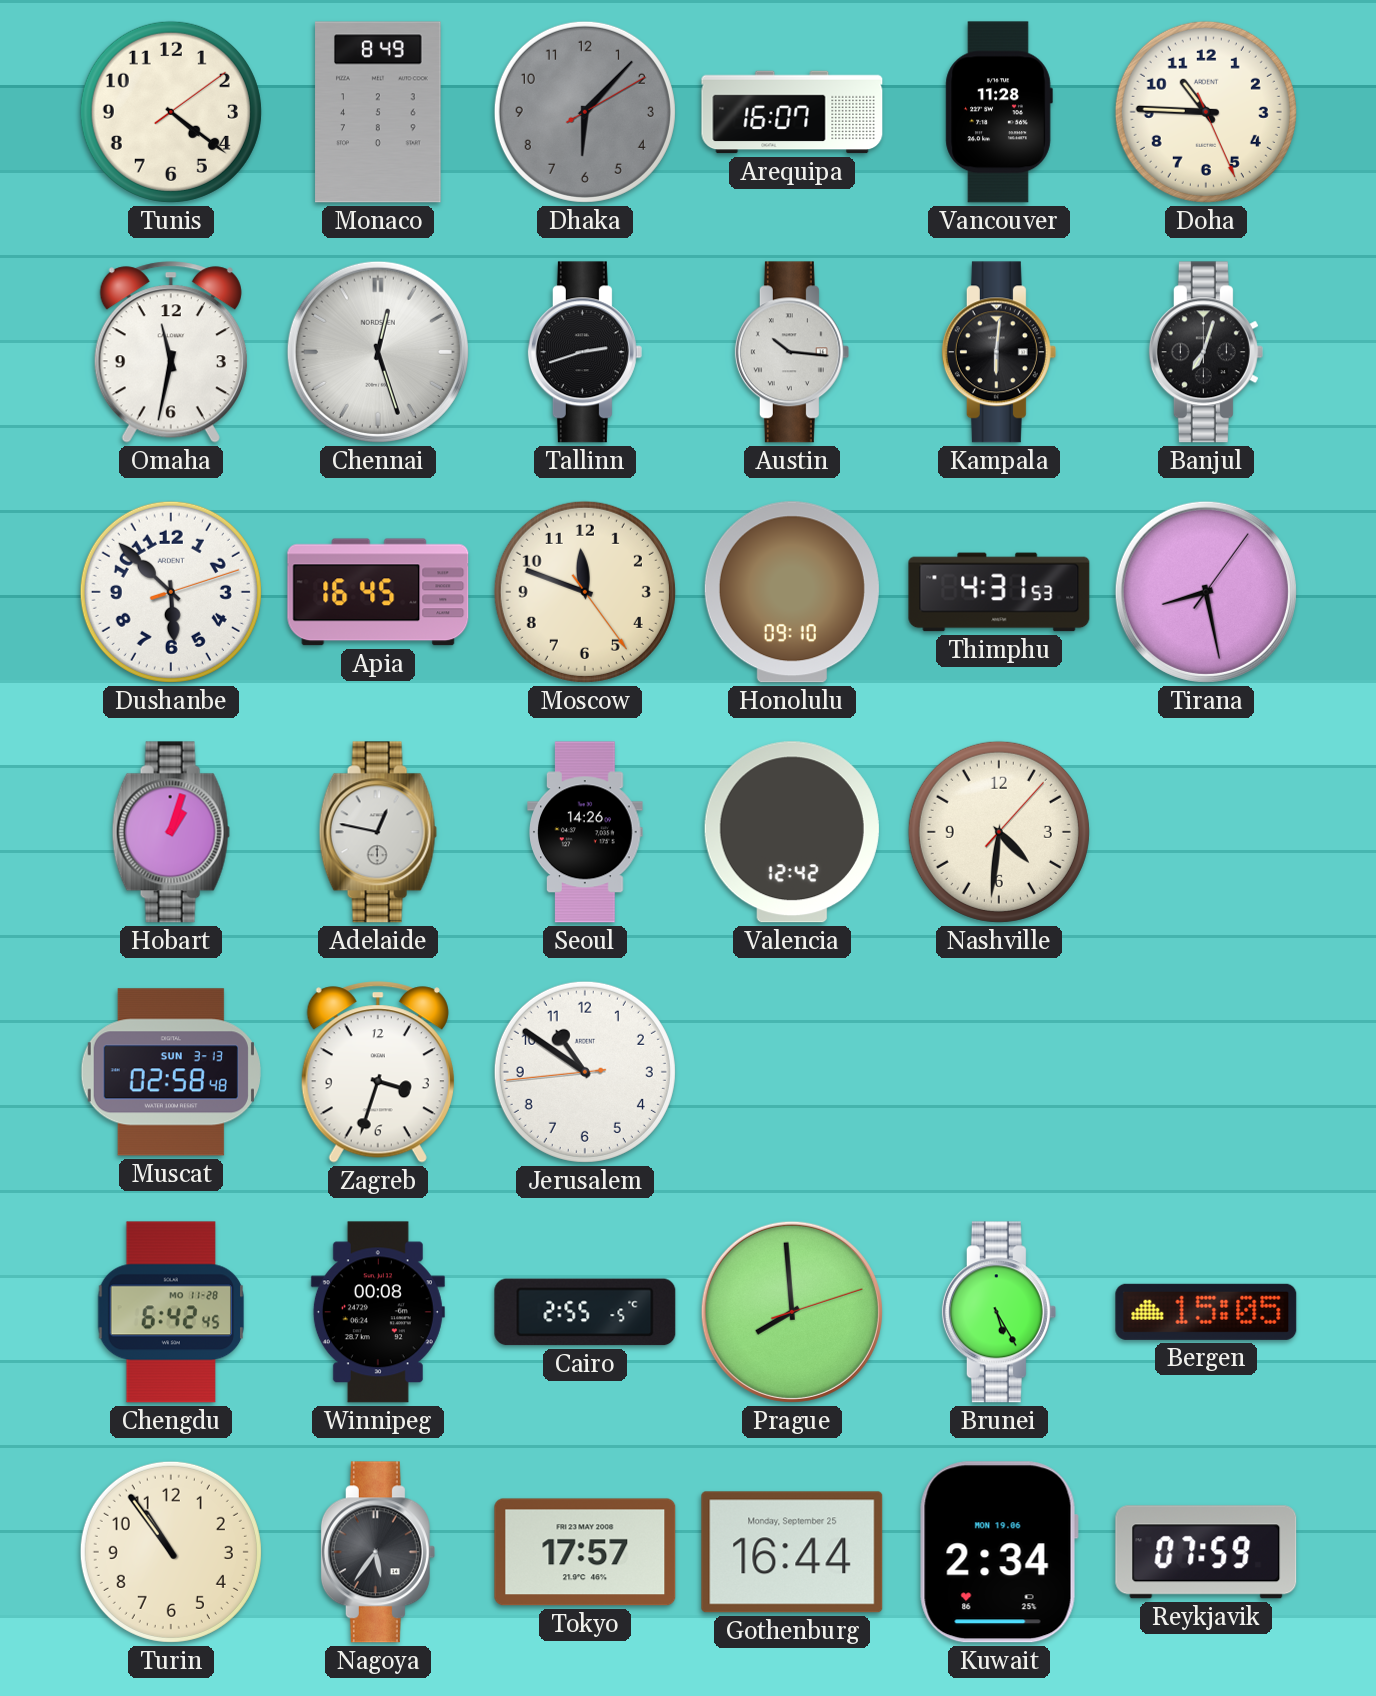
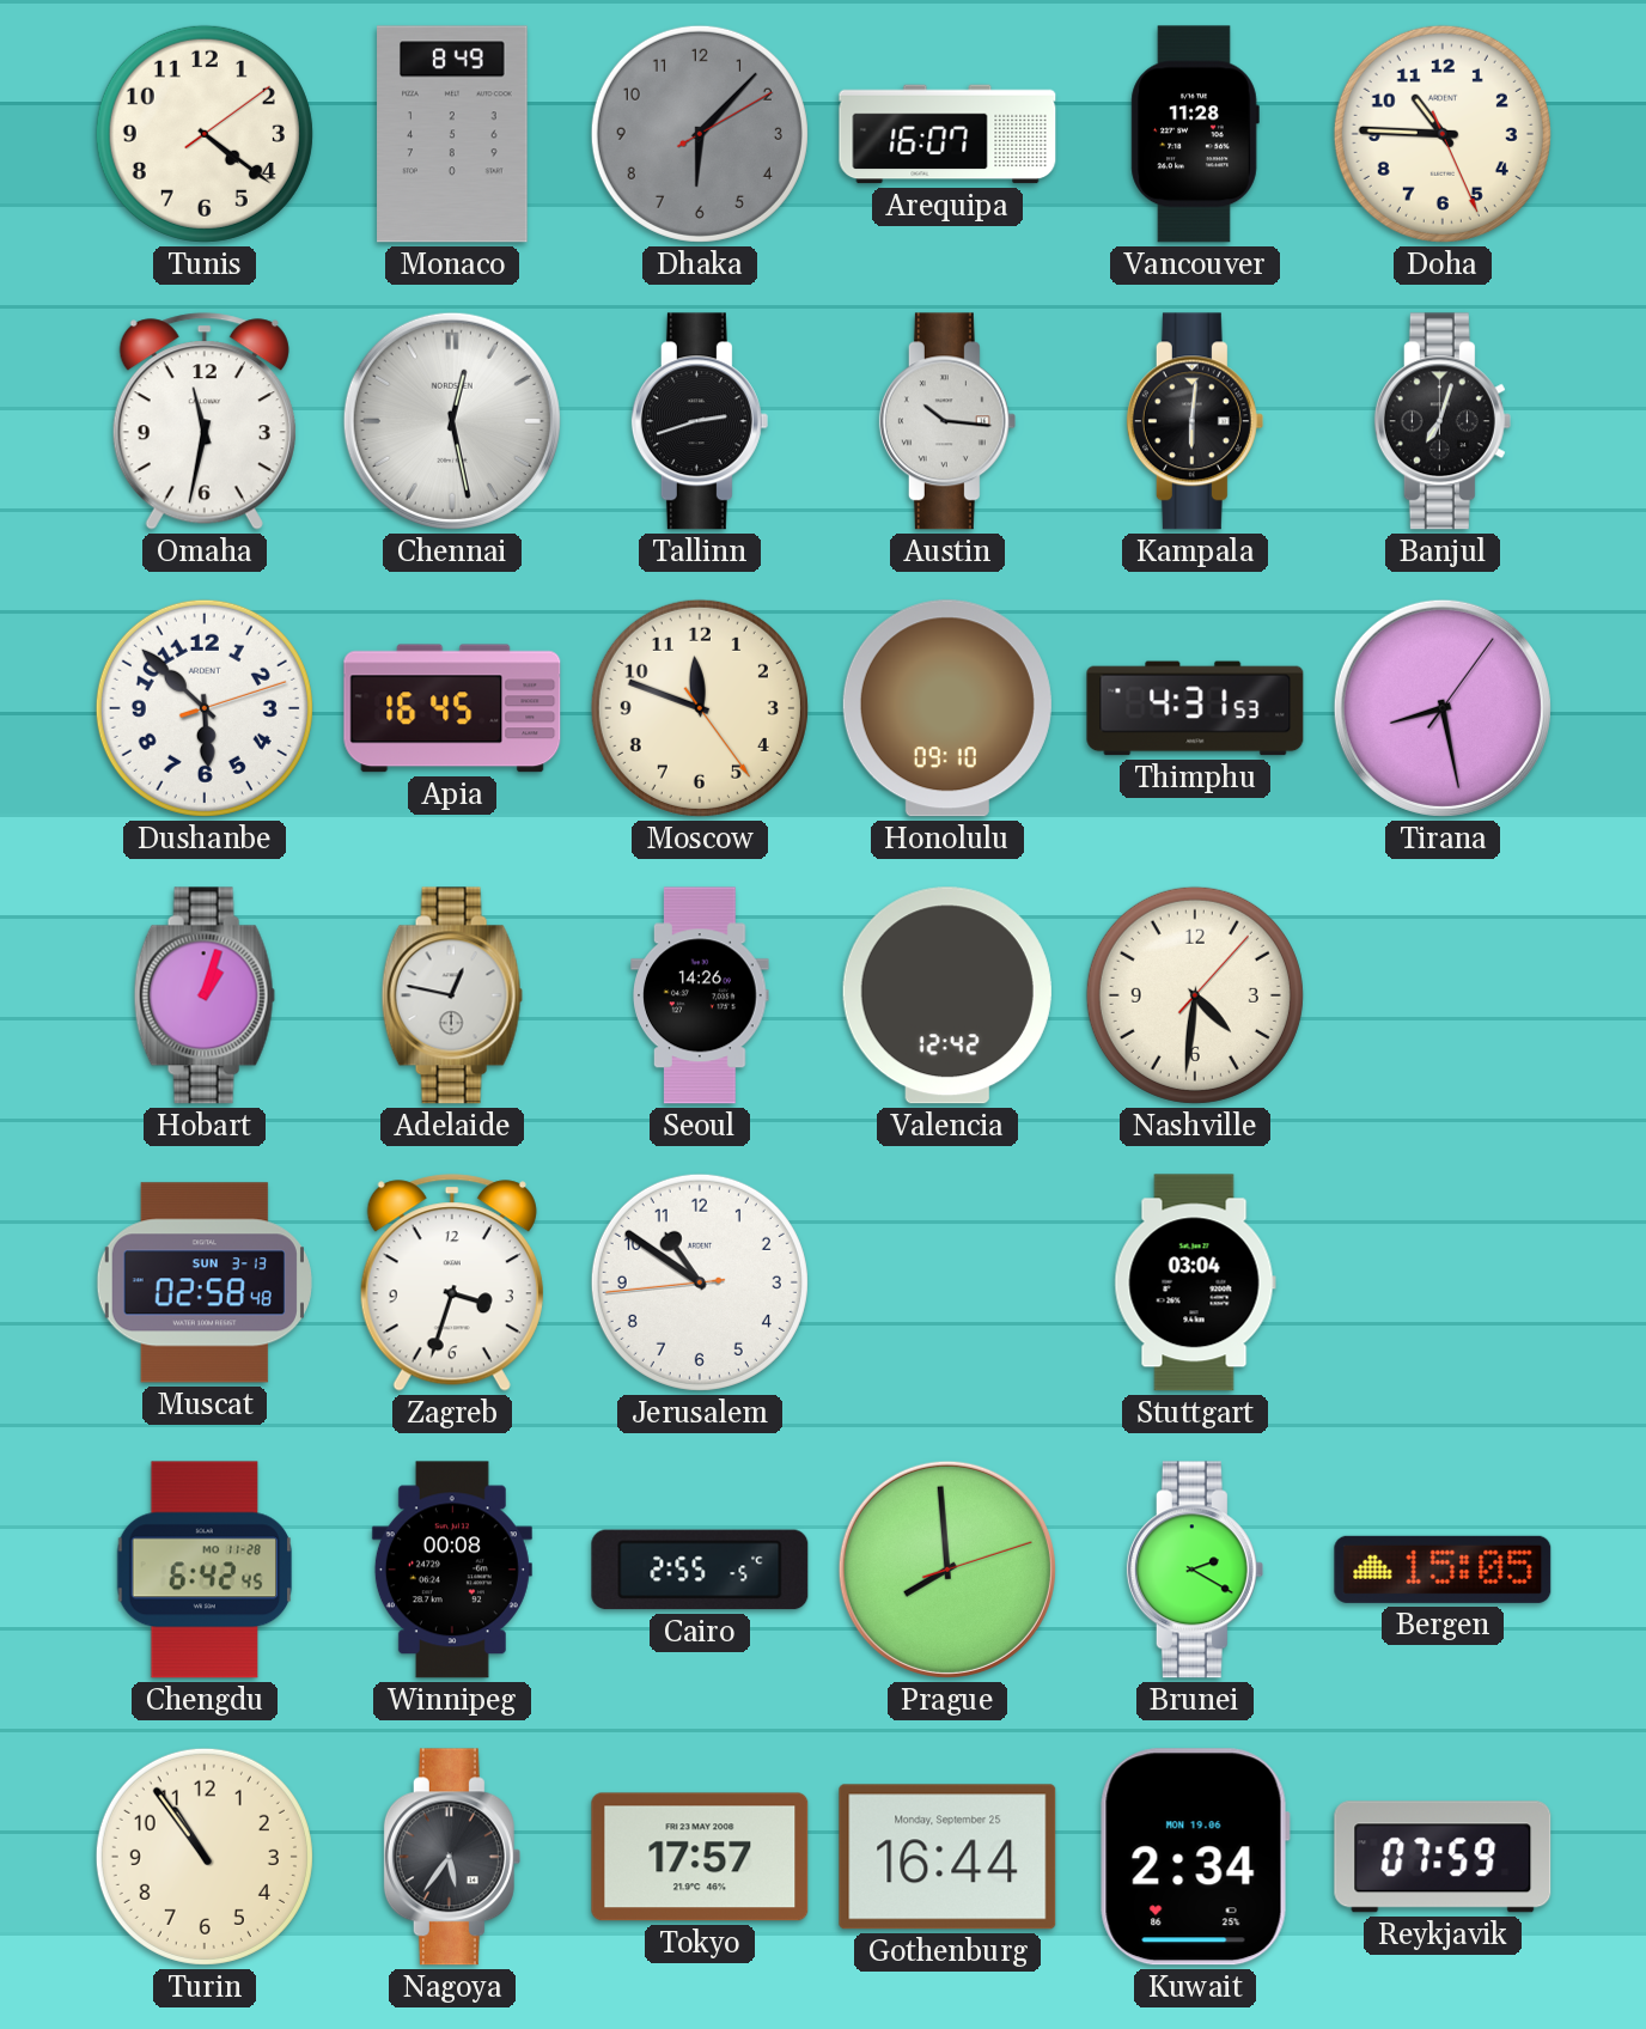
Chennai: 12:27 -> 12:28 (452, 421)
Stuttgart: none -> 03:04 (1195, 1282)
Brunei: 5:25 -> 2:20 (1195, 1570)
